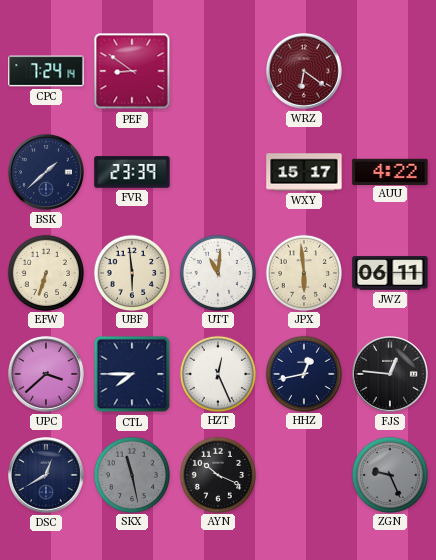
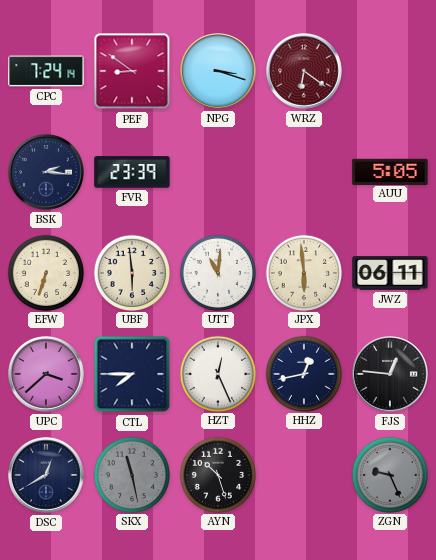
NPG: none -> 3:18 (219, 72)
BSK: 1:38 -> 2:16 (47, 173)
WXY: 15:17 -> none (304, 172)
AUU: 4:22 -> 5:05 (390, 171)
AYN: 10:19 -> 10:27 (217, 474)
